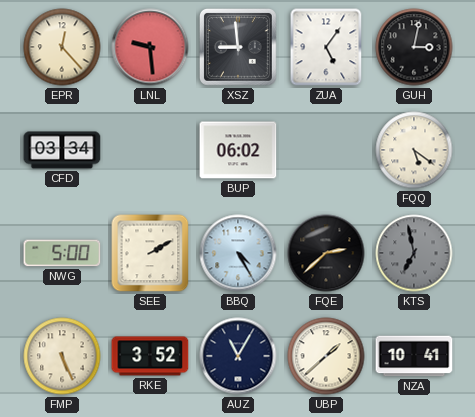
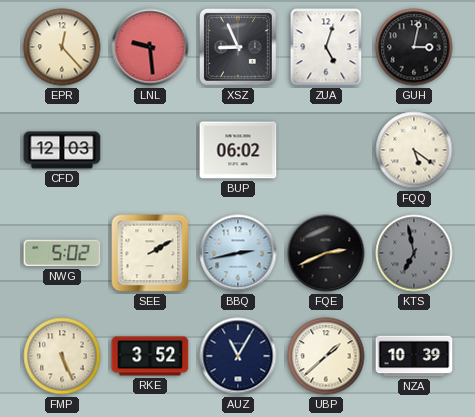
XSZ: 8:59 -> 8:56 (238, 47)
ZUA: 5:06 -> 5:03 (326, 47)
CFD: 03:34 -> 12:03 (62, 150)
NWG: 5:00 -> 5:02 (62, 253)
BBQ: 4:25 -> 2:43 (238, 253)
FQE: 2:38 -> 2:41 (326, 253)
NZA: 10:41 -> 10:39 (414, 356)
